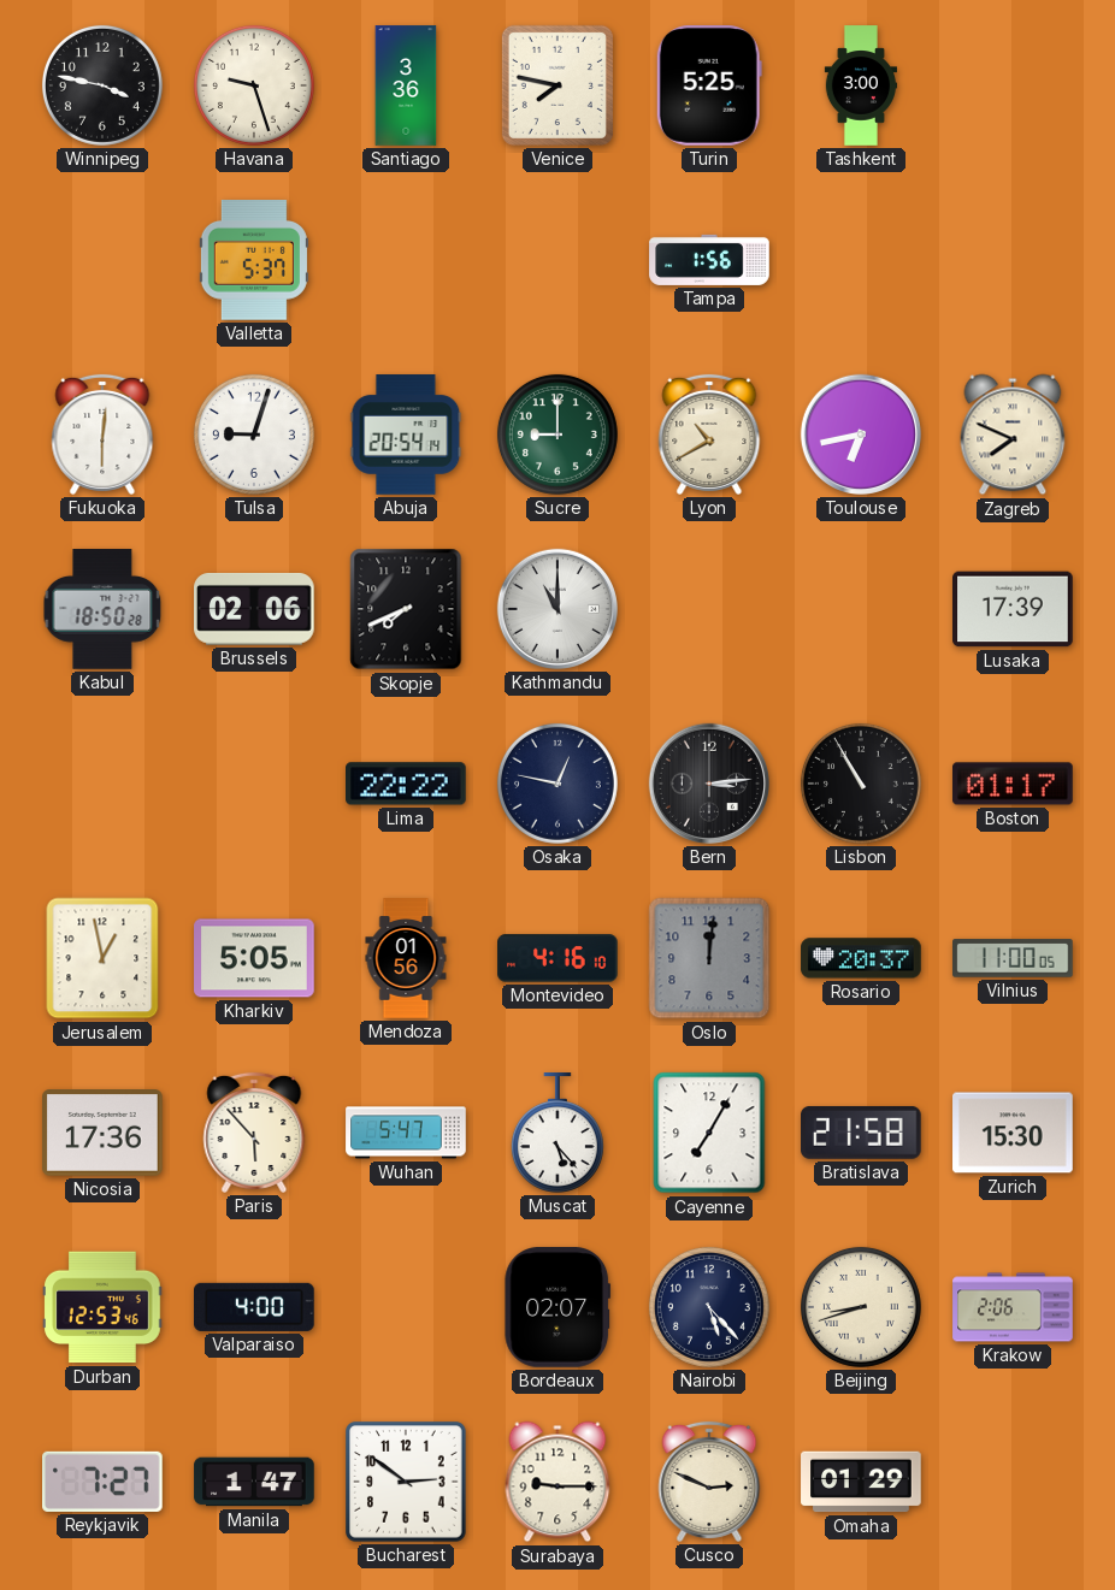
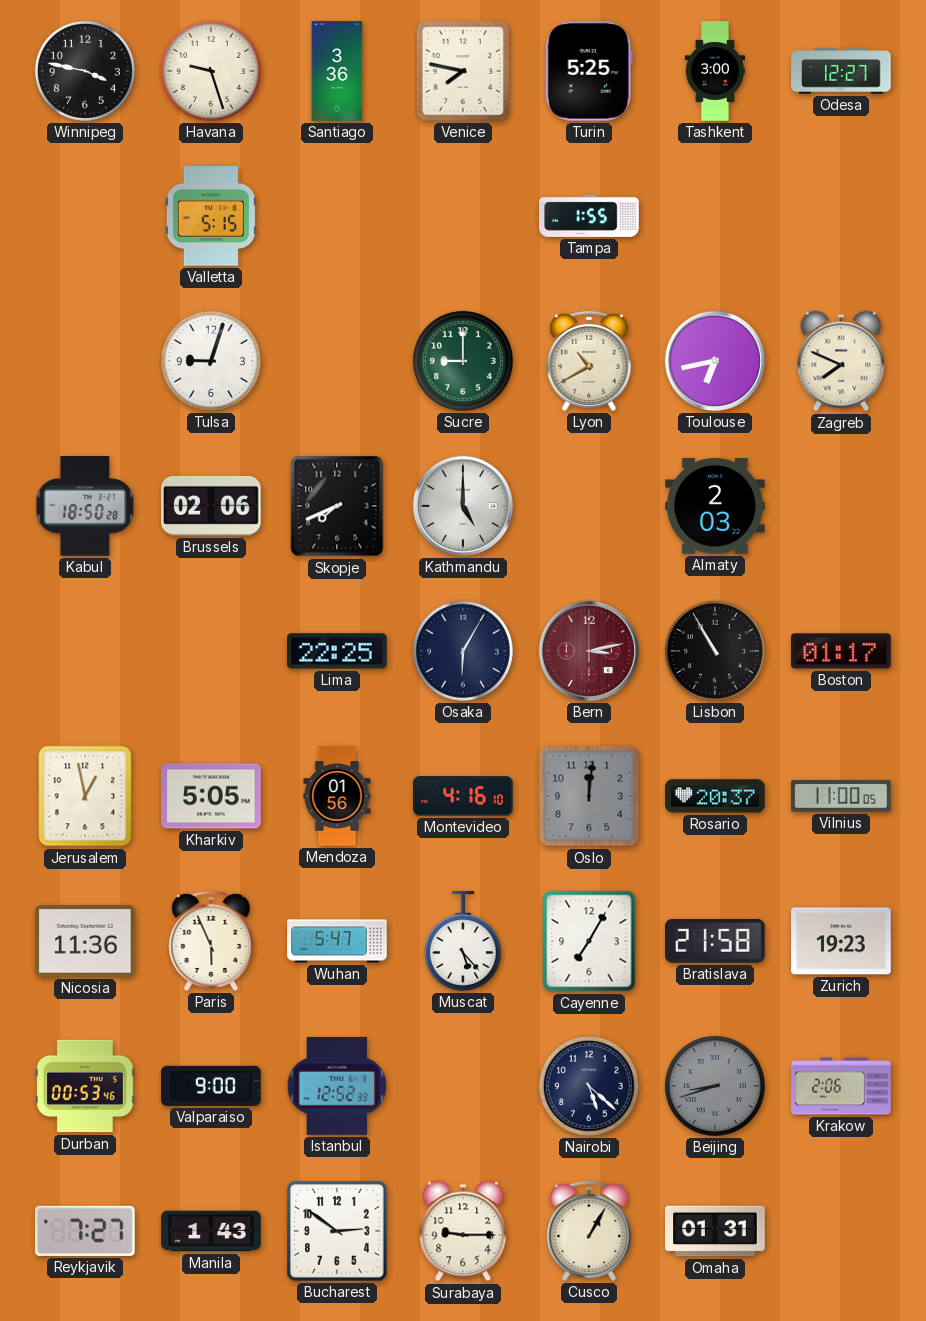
Odesa: none -> 12:27 (841, 71)
Valletta: 5:37 -> 5:15 (211, 216)
Tampa: 1:56 -> 1:55 (589, 216)
Fukuoka: 6:01 -> none (102, 435)
Abuja: 20:54 -> none (406, 435)
Kathmandu: 11:00 -> 5:00 (463, 506)
Almaty: none -> 2:03 (715, 506)
Lusaka: 17:39 -> none (1013, 609)
Lima: 22:22 -> 22:25 (338, 651)
Osaka: 12:47 -> 6:05 (463, 651)
Bern: 3:14 -> 3:13 (589, 651)
Bern dial: black -> burgundy (589, 651)
Nicosia: 17:36 -> 11:36 (86, 941)
Paris: 5:53 -> 5:56 (211, 941)
Zurich: 15:30 -> 19:23 (841, 941)
Durban: 12:53 -> 00:53 (85, 1086)
Valparaiso: 4:00 -> 9:00 (212, 1086)
Istanbul: none -> 12:52 (337, 1086)
Bordeaux: 02:07 -> none (557, 1308)
Nairobi: 5:23 -> 5:22 (589, 1086)
Beijing dial: cream -> grey (715, 1086)
Manila: 1:47 -> 1:43 (211, 1231)
Cusco: 2:49 -> 1:05 (589, 1231)
Omaha: 01:29 -> 01:31 (715, 1231)
